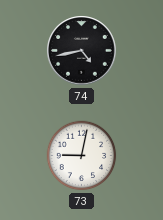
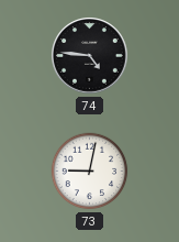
74: 4:43 -> 4:46 (90, 56)
